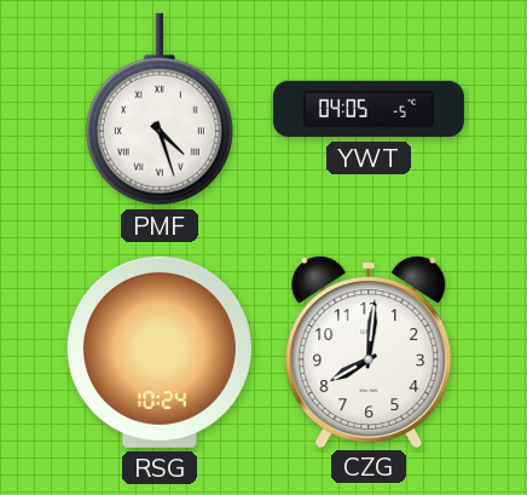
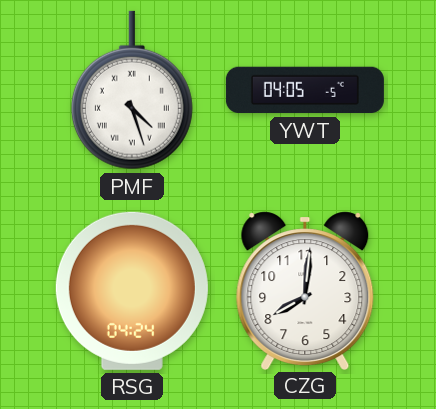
RSG: 10:24 -> 04:24 (132, 291)
